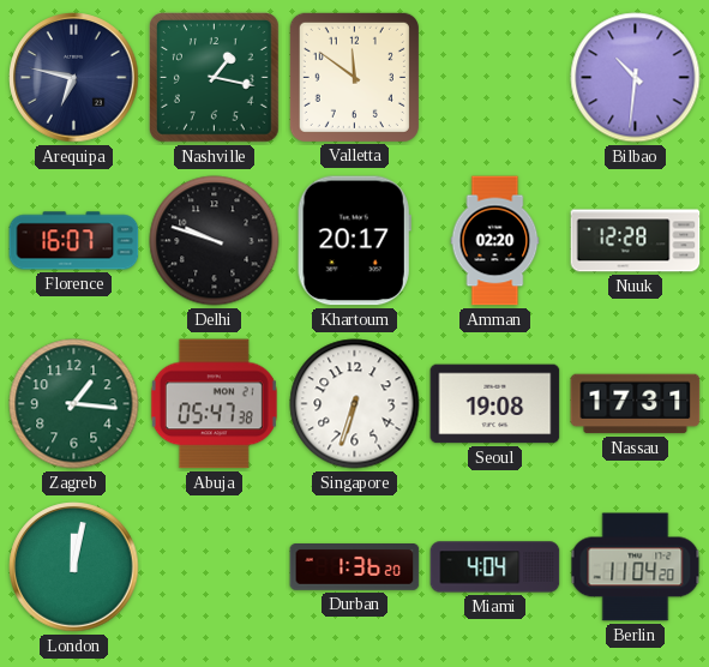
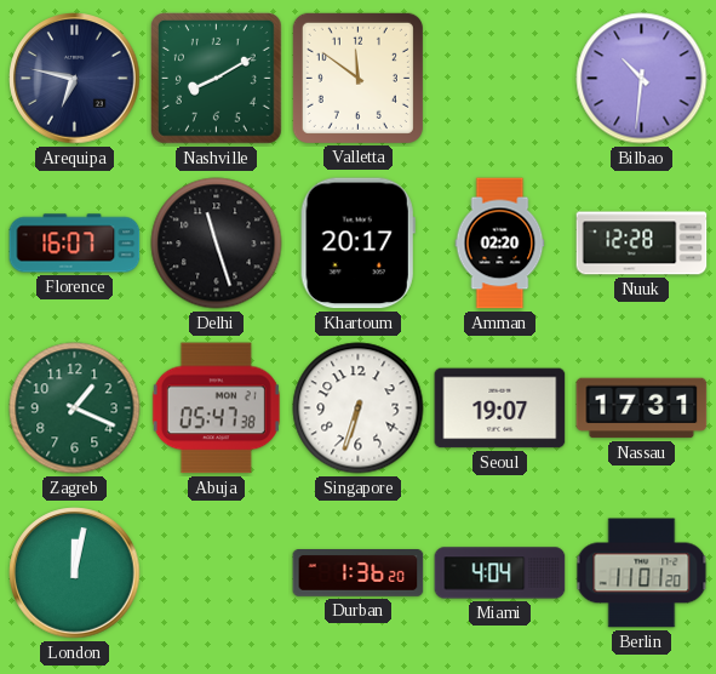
Nashville: 1:17 -> 8:10 (217, 79)
Delhi: 9:48 -> 11:27 (217, 244)
Zagreb: 1:16 -> 1:19 (75, 409)
Seoul: 19:08 -> 19:07 (500, 409)
Berlin: 11:04 -> 11:01 (642, 573)
